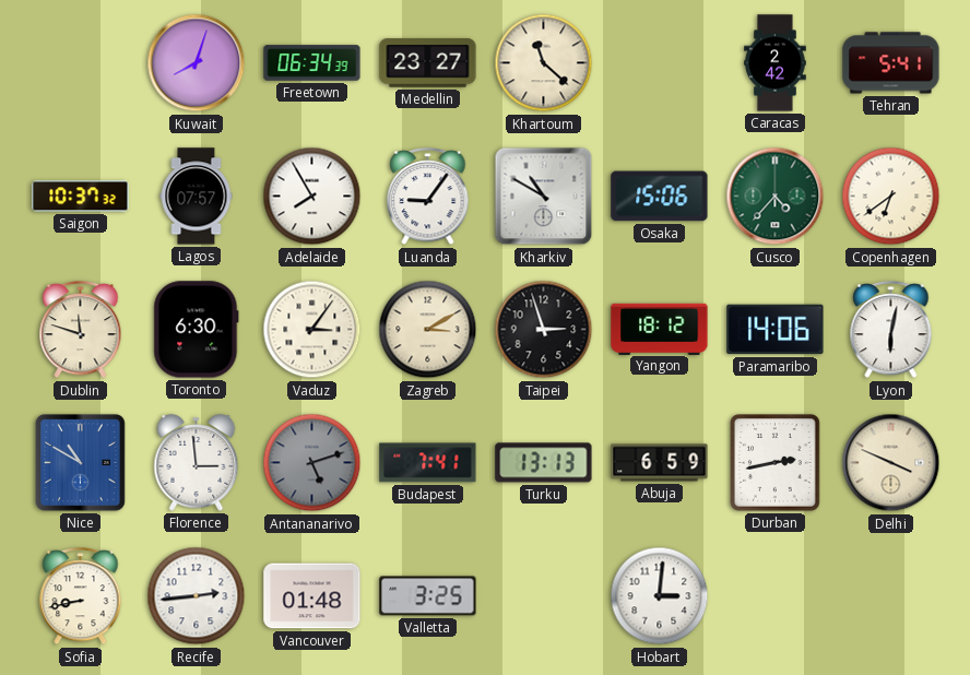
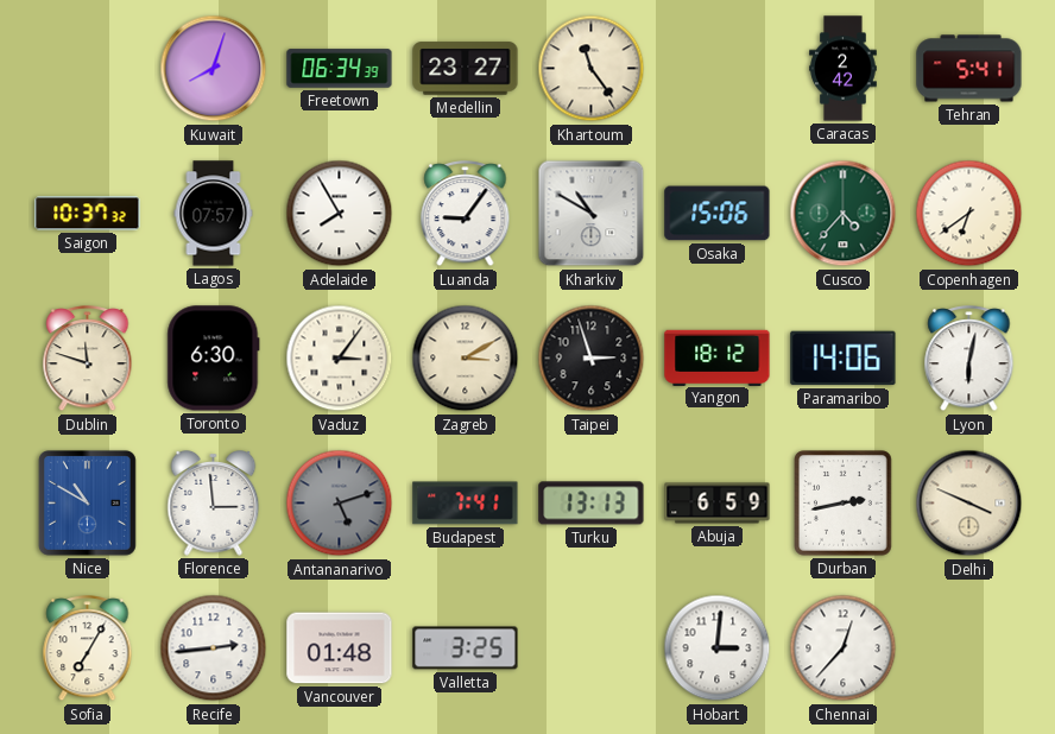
Khartoum: 11:22 -> 11:24 (592, 69)
Sofia: 8:43 -> 7:05 (88, 650)
Chennai: none -> 12:37 (844, 648)
